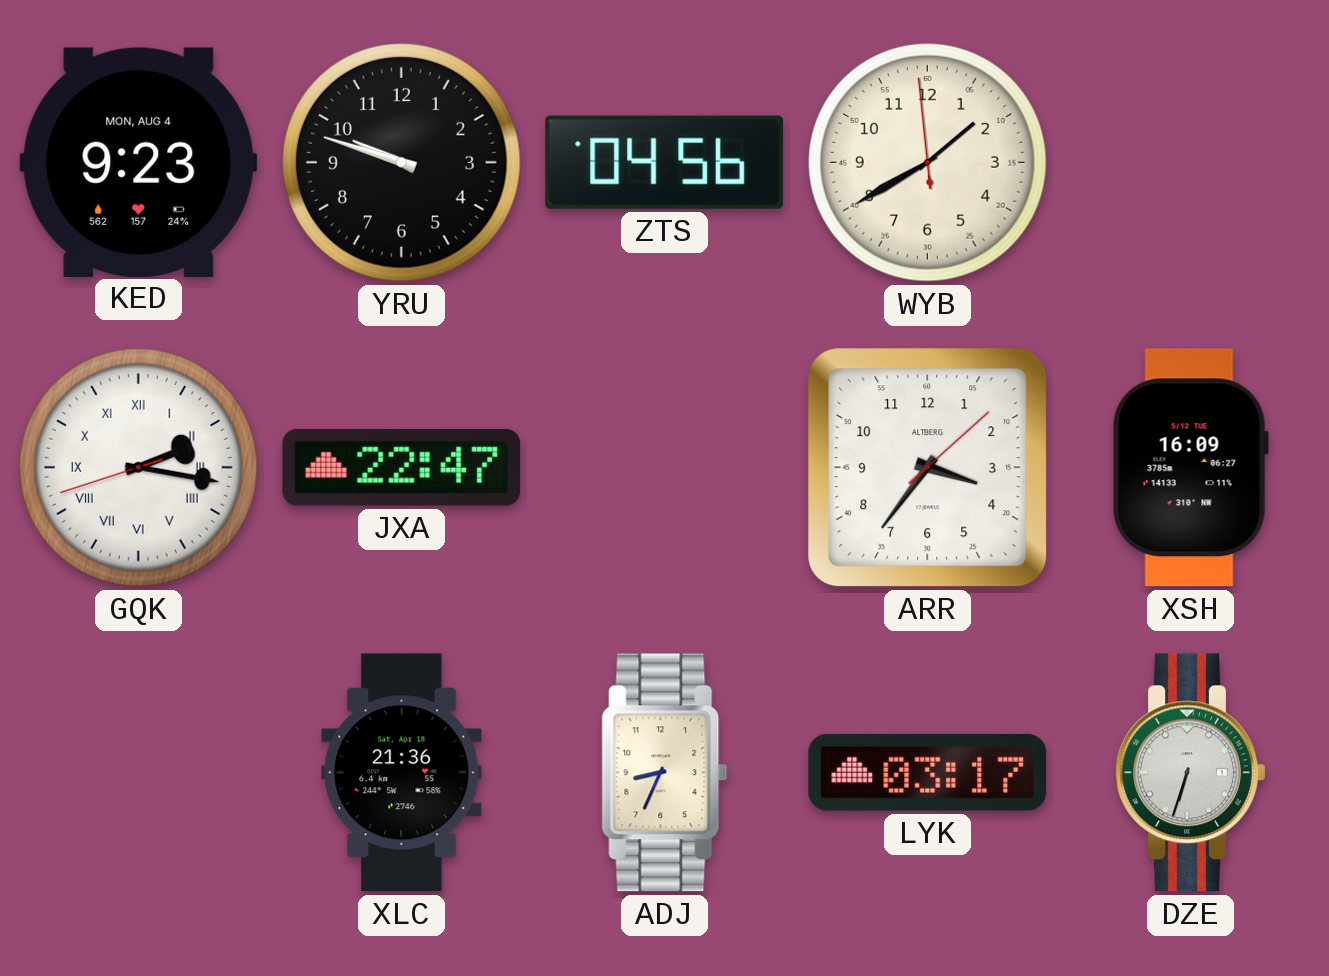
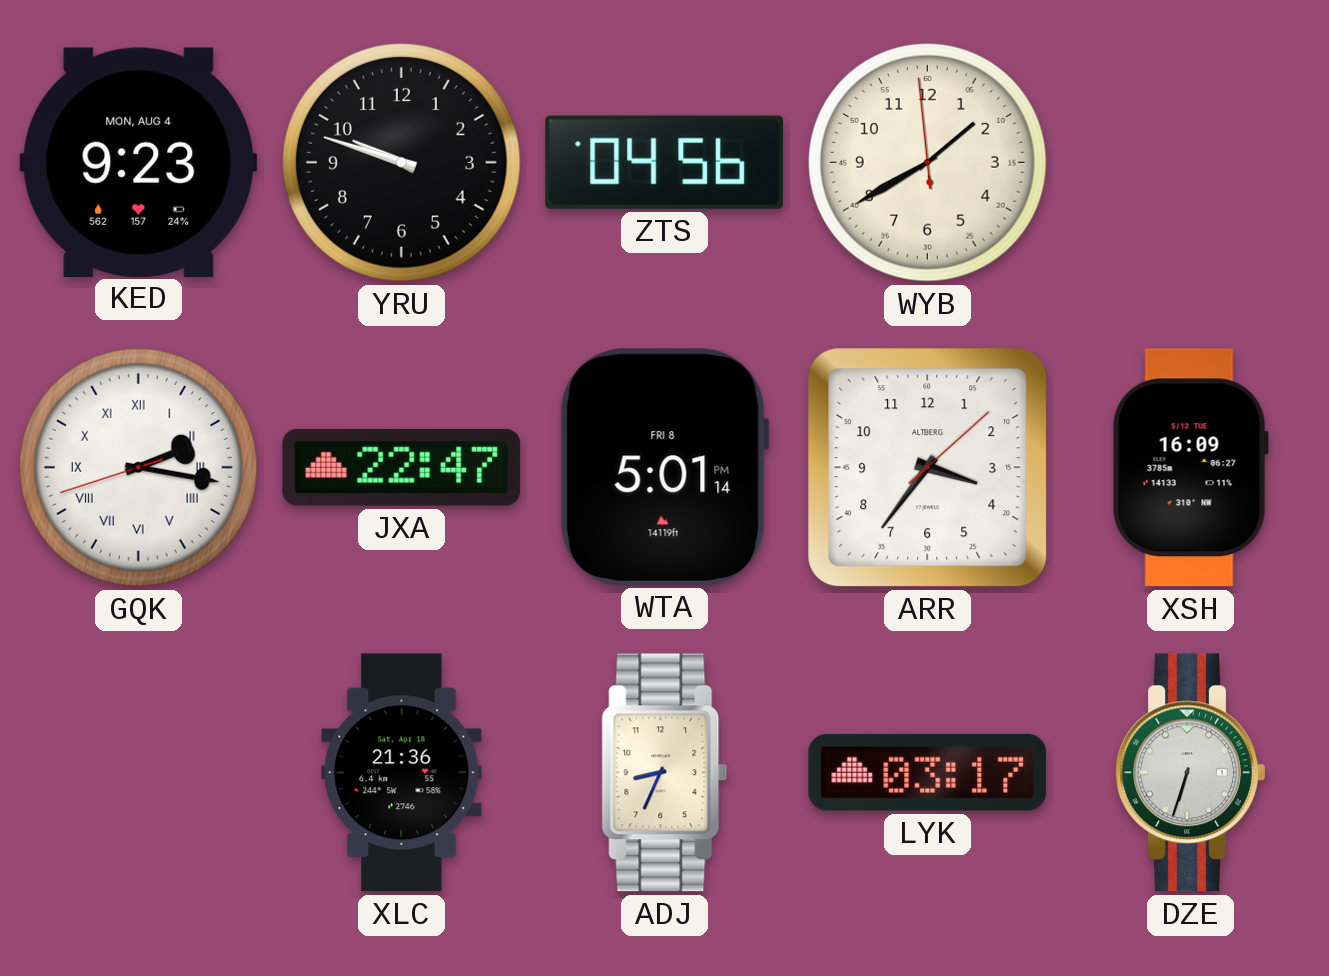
WTA: none -> 5:01 (664, 467)
